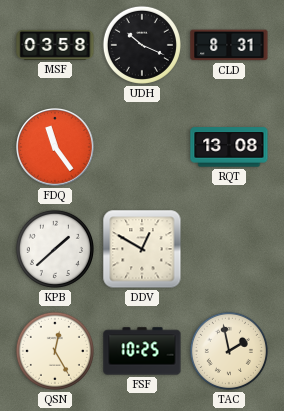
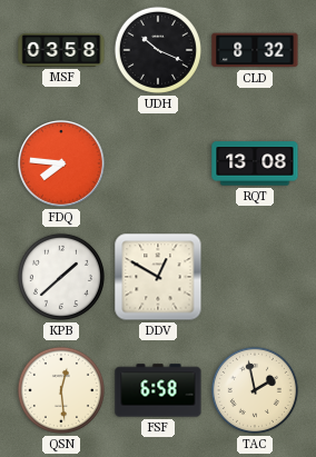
CLD: 8:31 -> 8:32 (255, 50)
FDQ: 11:24 -> 7:46 (62, 165)
QSN: 12:25 -> 12:29 (61, 390)
FSF: 10:25 -> 6:58 (158, 390)
